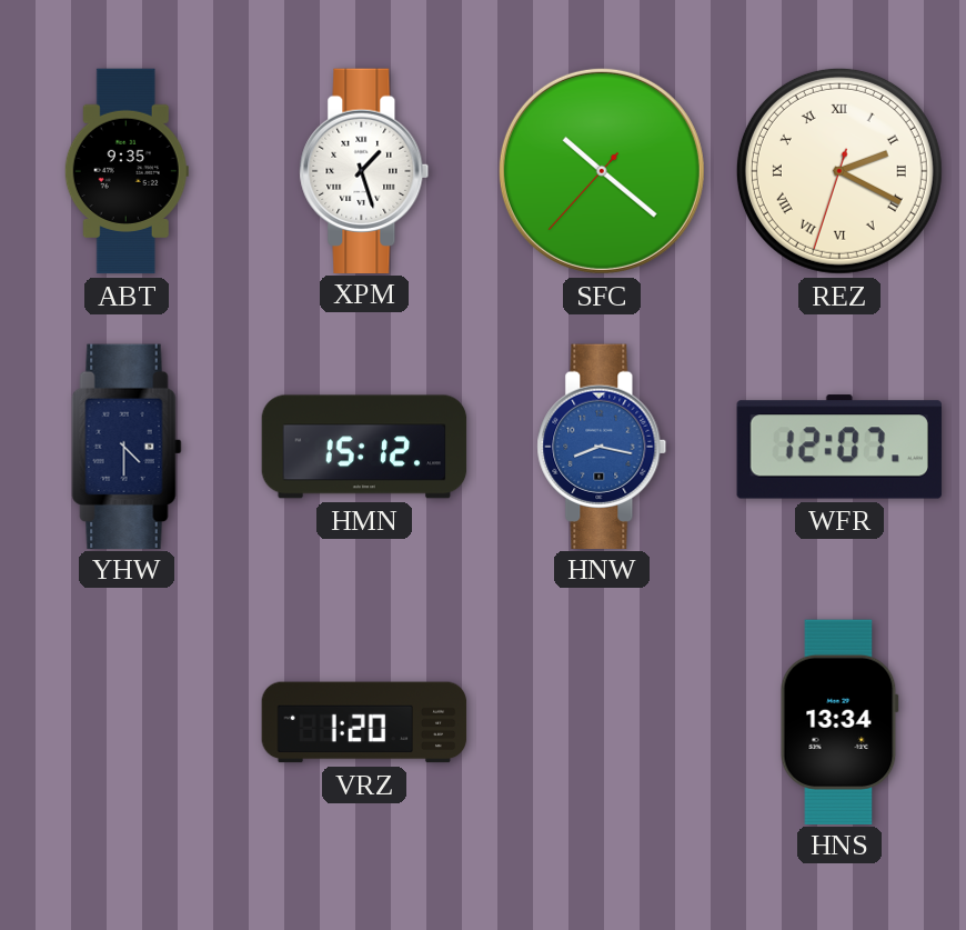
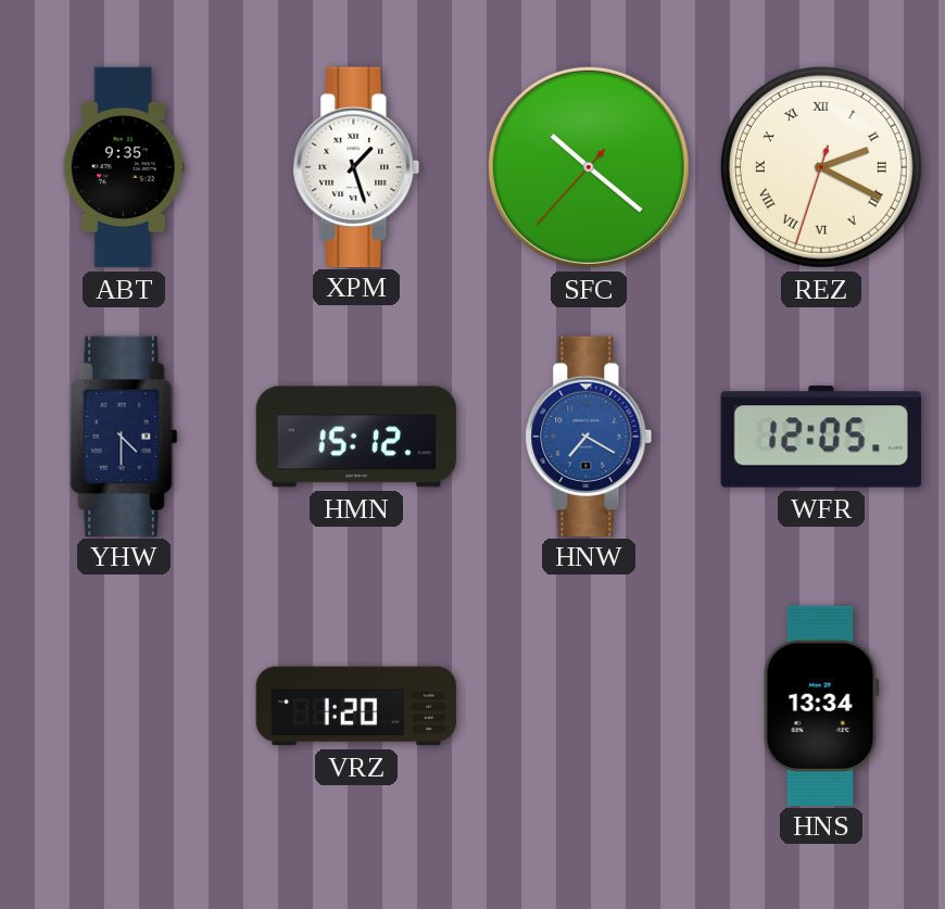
HNW: 8:17 -> 7:20 (589, 435)
WFR: 12:07 -> 12:05 (821, 437)
